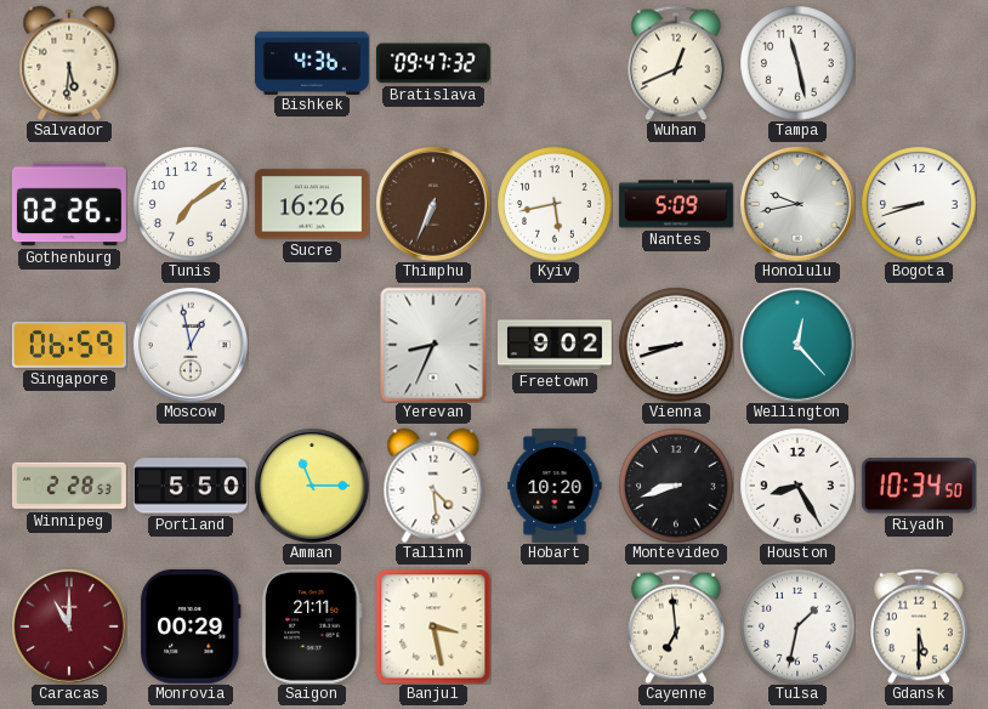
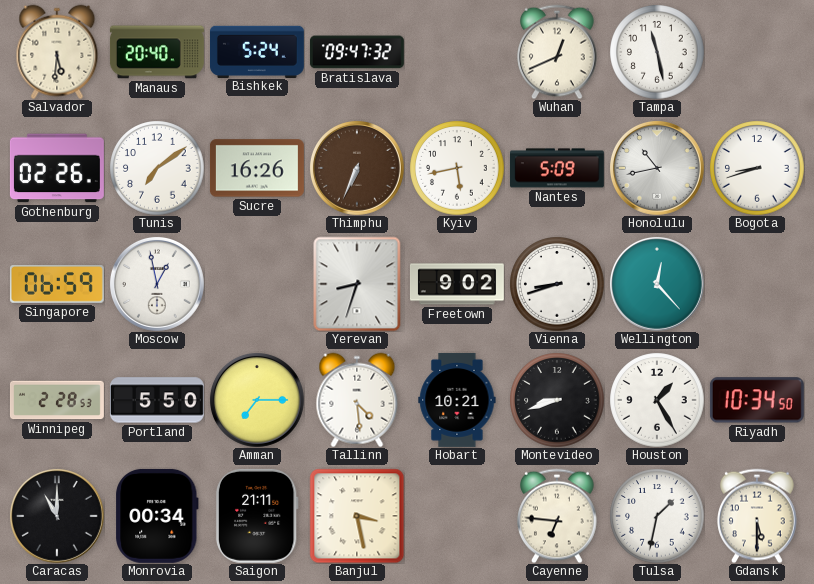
Manaus: none -> 20:40 (157, 52)
Bishkek: 4:36 -> 5:24 (257, 51)
Honolulu: 9:43 -> 10:43 (657, 168)
Yerevan: 8:34 -> 8:33 (357, 284)
Amman: 11:15 -> 7:15 (257, 400)
Hobart: 10:20 -> 10:21 (457, 400)
Houston: 8:25 -> 1:25 (657, 400)
Caracas dial: burgundy -> black (57, 516)
Monrovia: 00:29 -> 00:34 (157, 516)
Cayenne: 6:59 -> 6:46 (557, 516)
